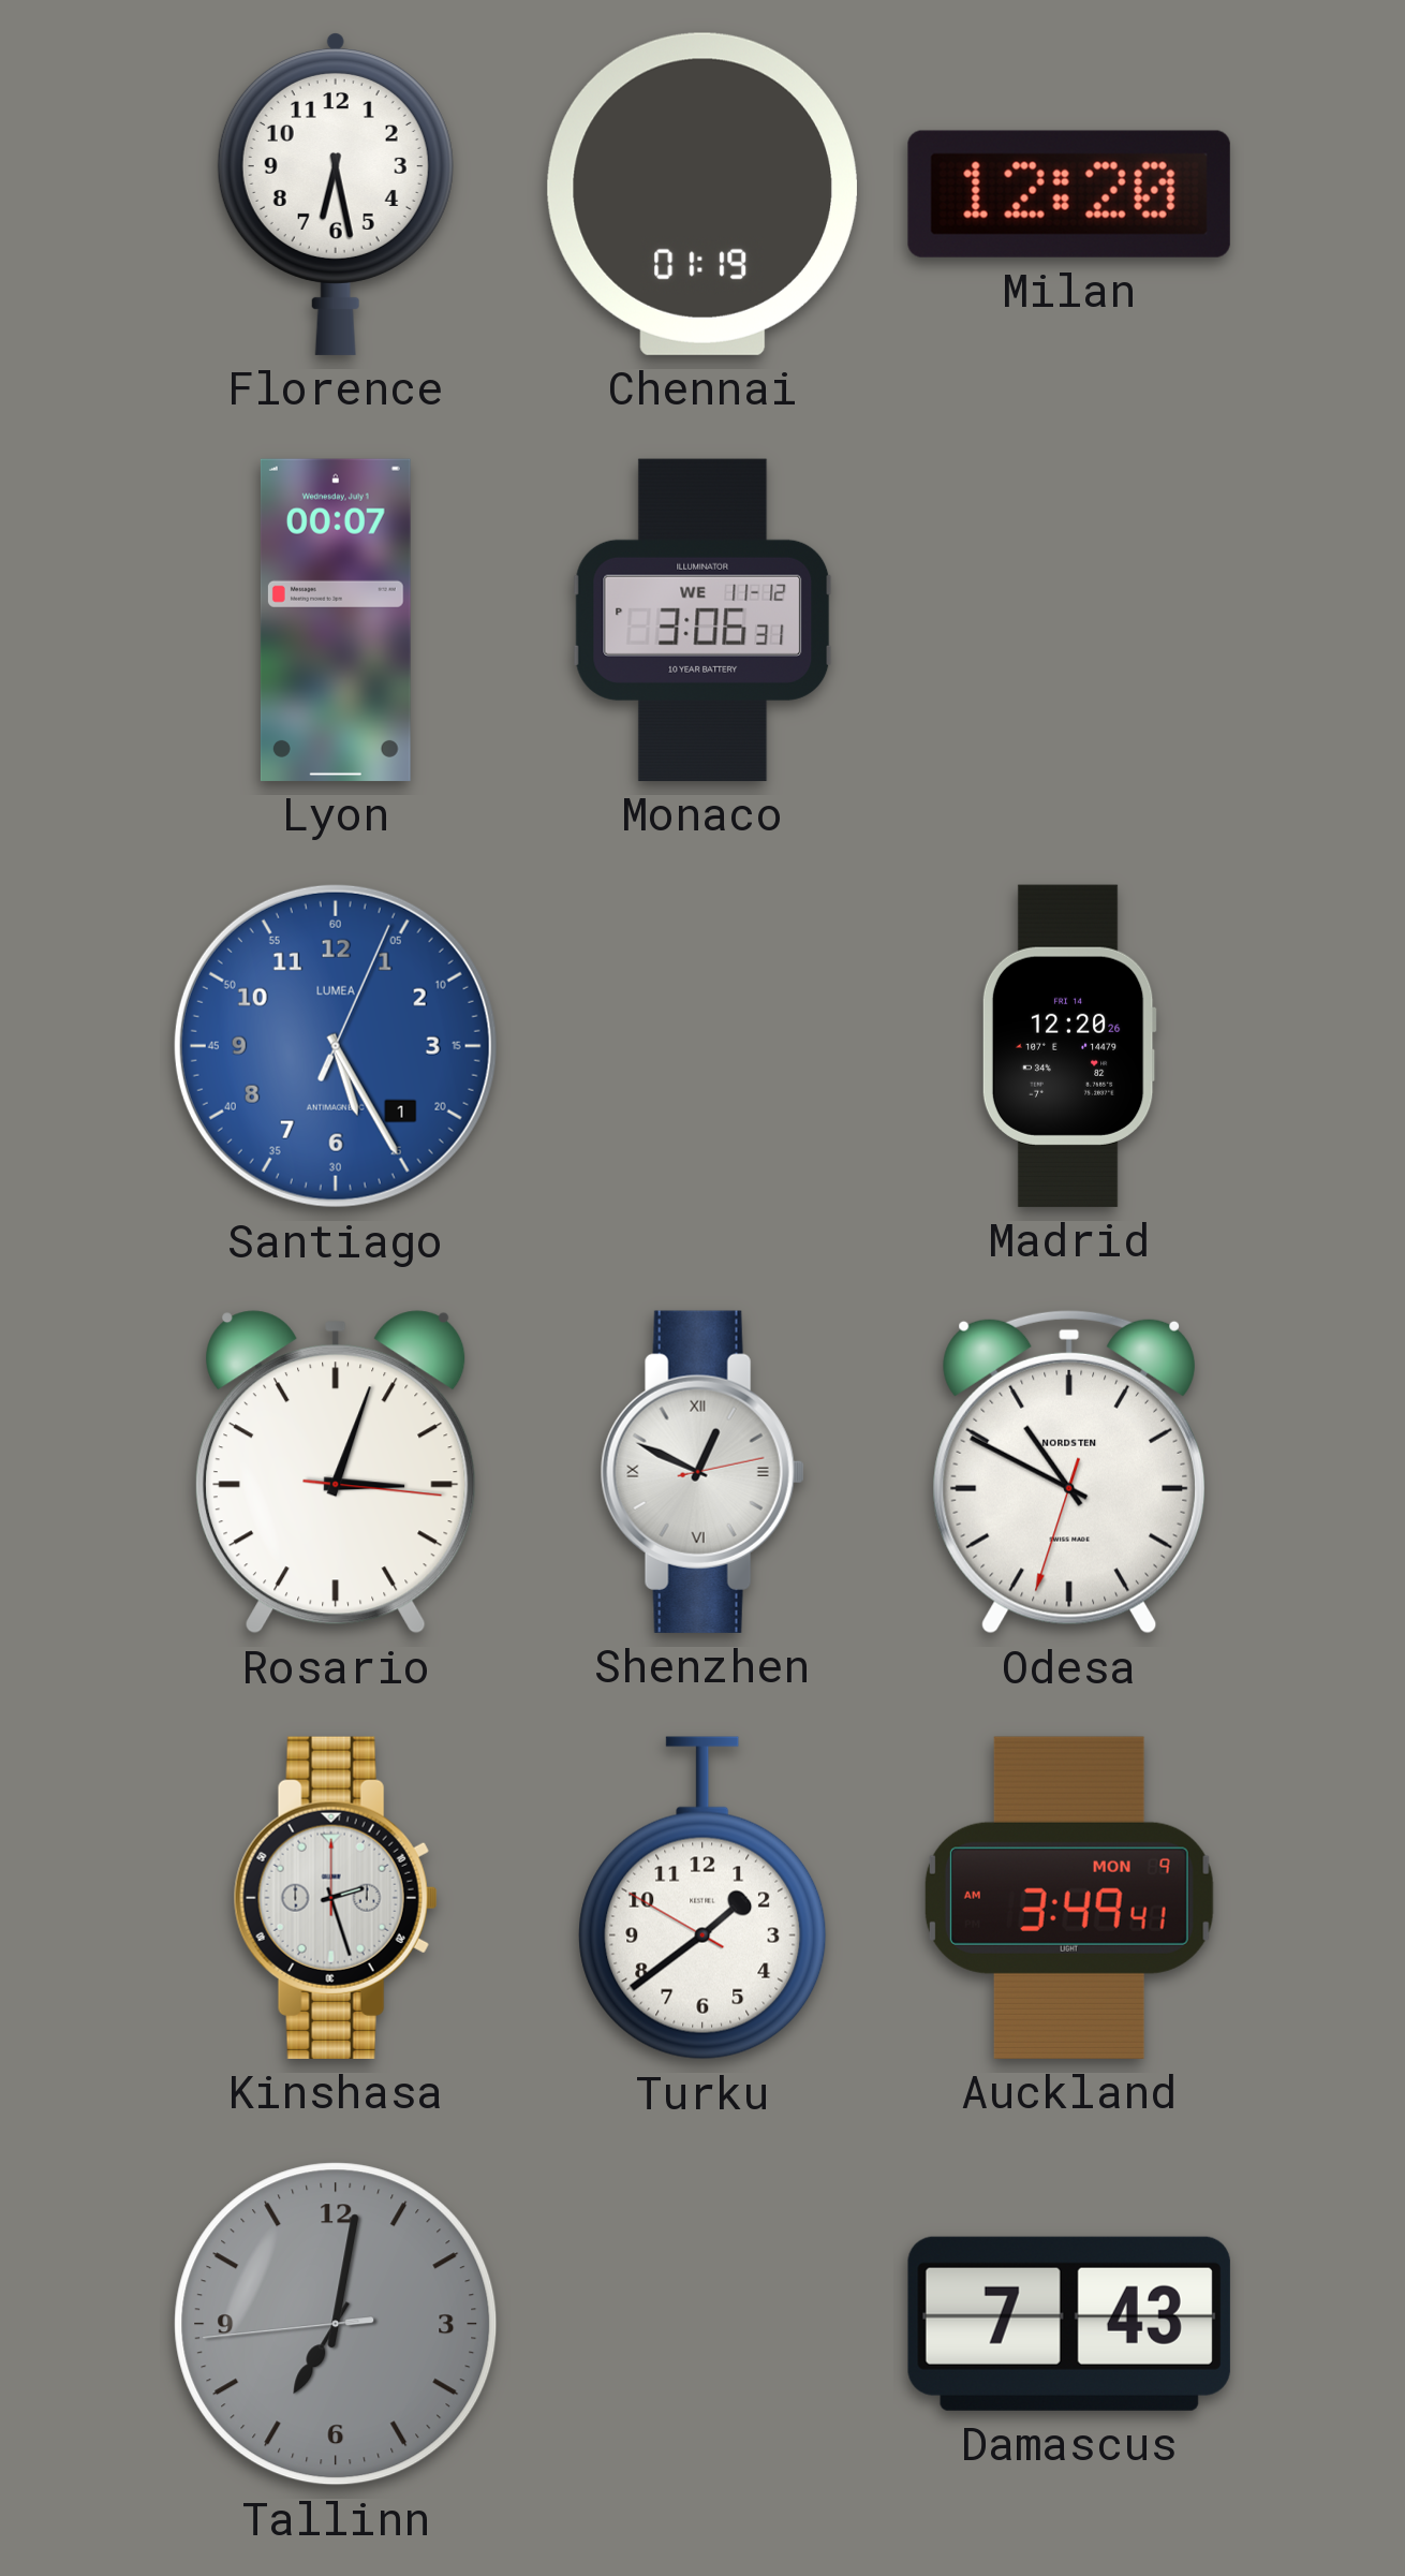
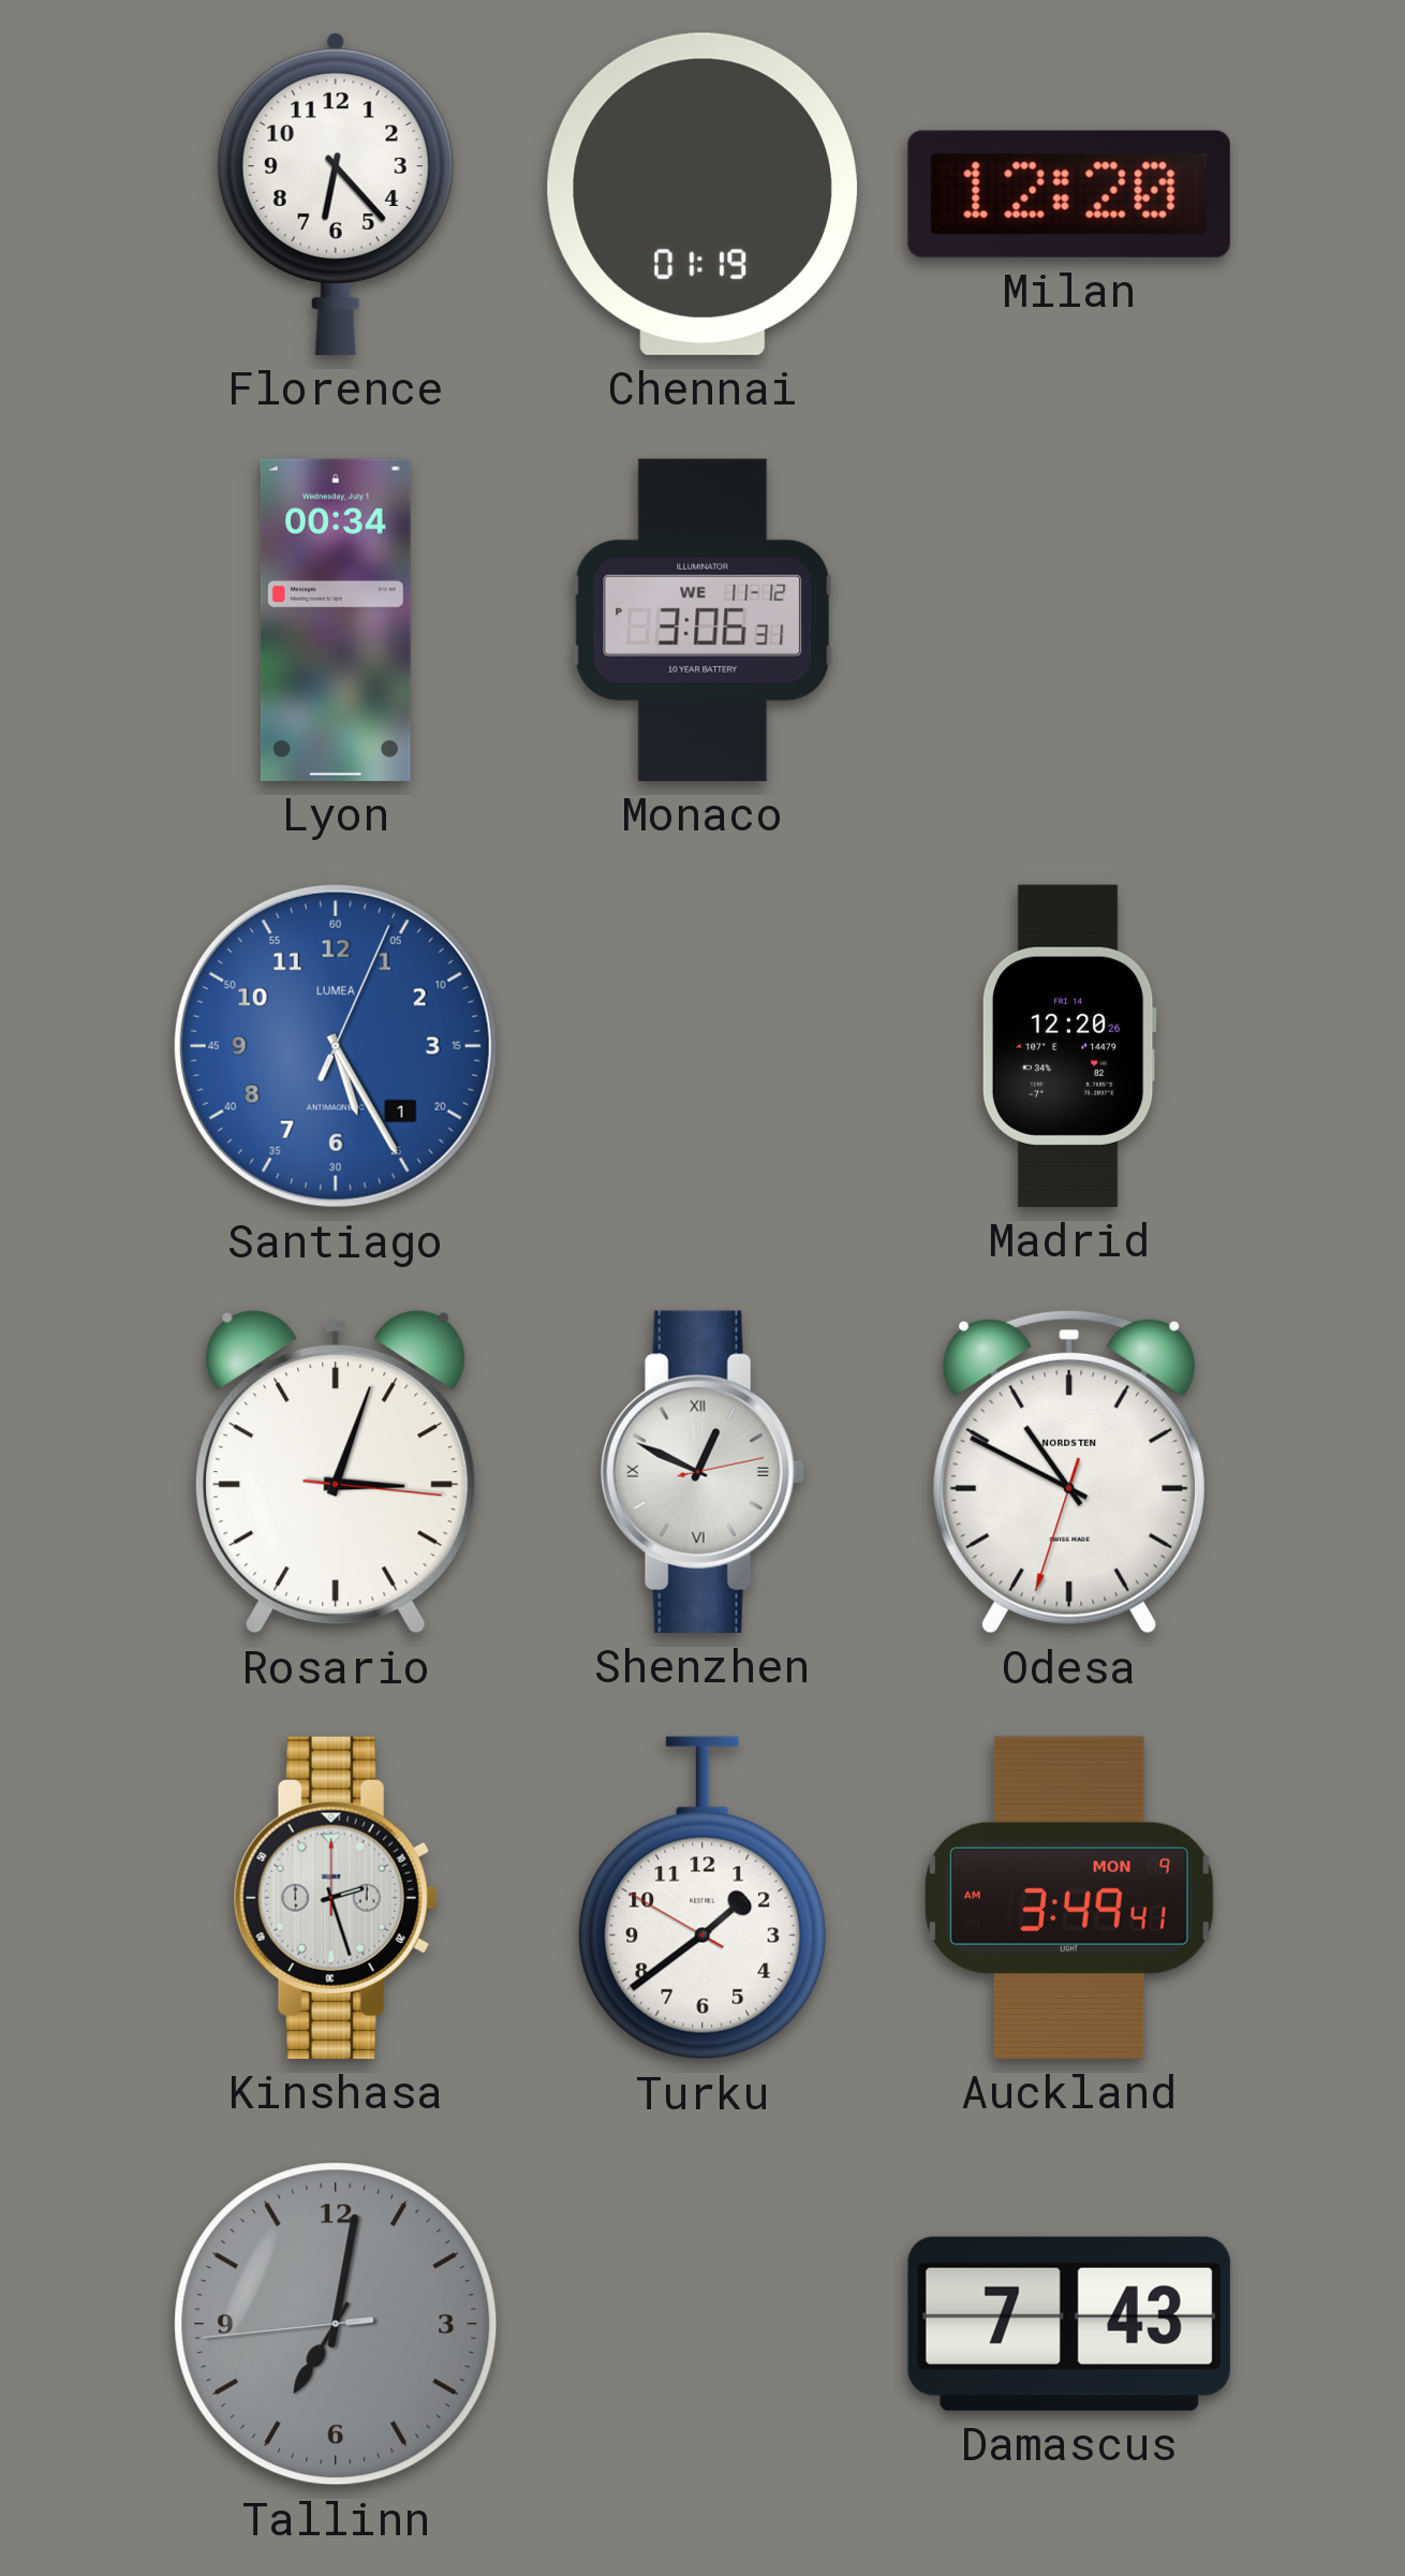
Florence: 6:28 -> 6:23 (336, 193)
Lyon: 00:07 -> 00:34 (336, 620)
